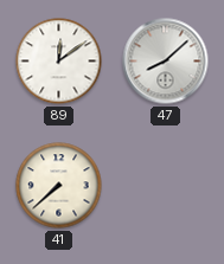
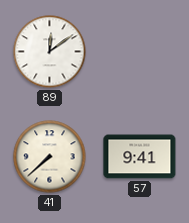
47: 8:08 -> none (166, 62)
57: none -> 9:41 (140, 157)
